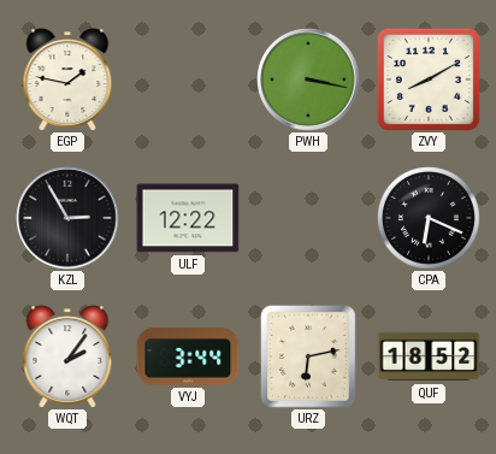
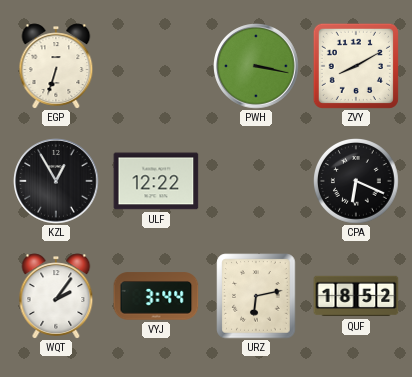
EGP: 1:47 -> 6:33 (56, 66)
KZL: 2:55 -> 12:55 (56, 181)
